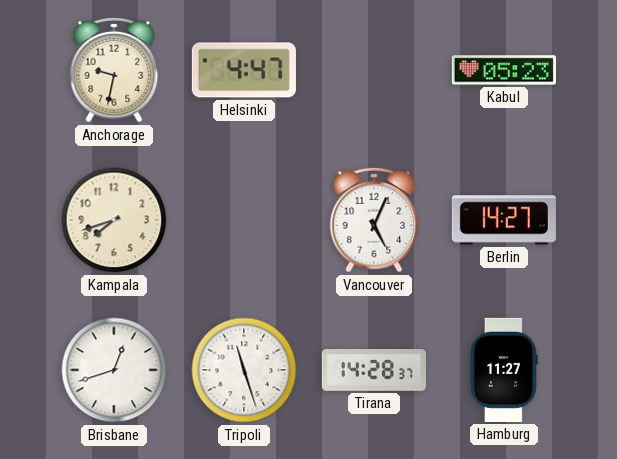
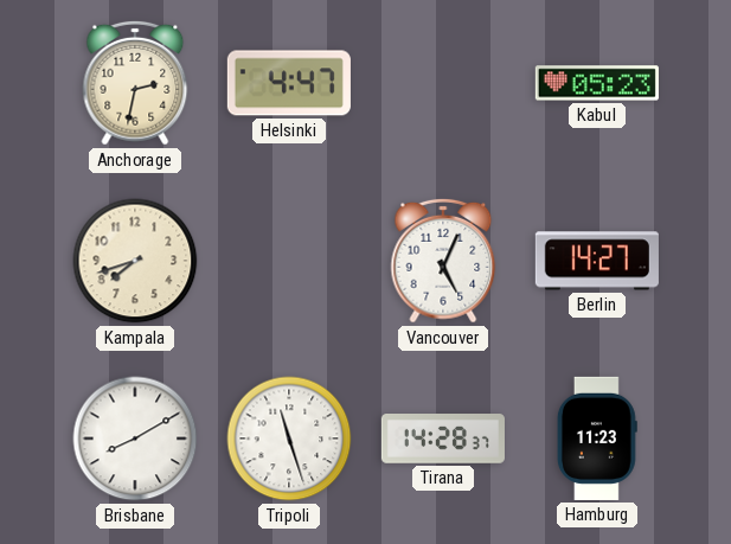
Anchorage: 9:32 -> 2:32 (135, 83)
Brisbane: 12:42 -> 8:10 (135, 439)
Hamburg: 11:27 -> 11:23 (597, 439)
